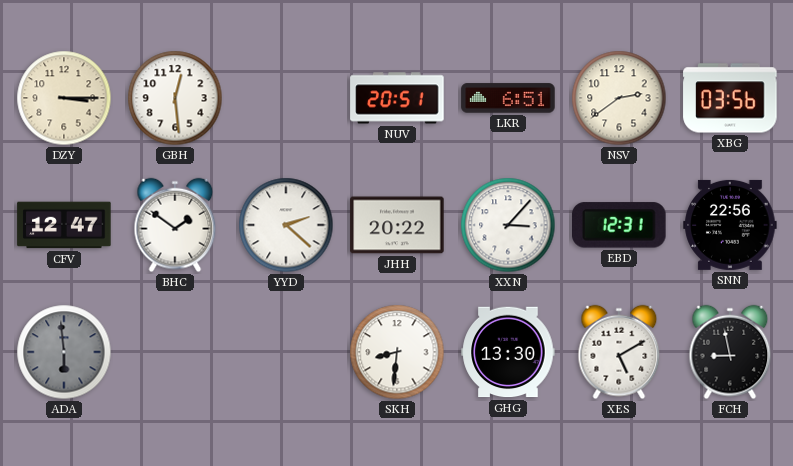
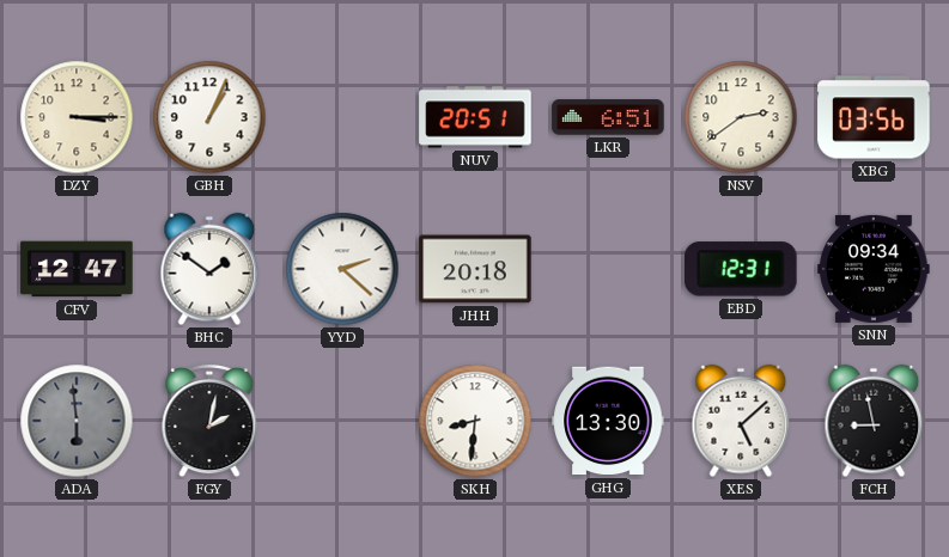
GBH: 12:29 -> 1:04 (209, 117)
JHH: 20:22 -> 20:18 (475, 269)
XXN: 3:07 -> none (508, 225)
SNN: 22:56 -> 09:34 (874, 269)
FGY: none -> 2:02 (209, 421)
XES: 5:10 -> 5:08 (741, 421)
